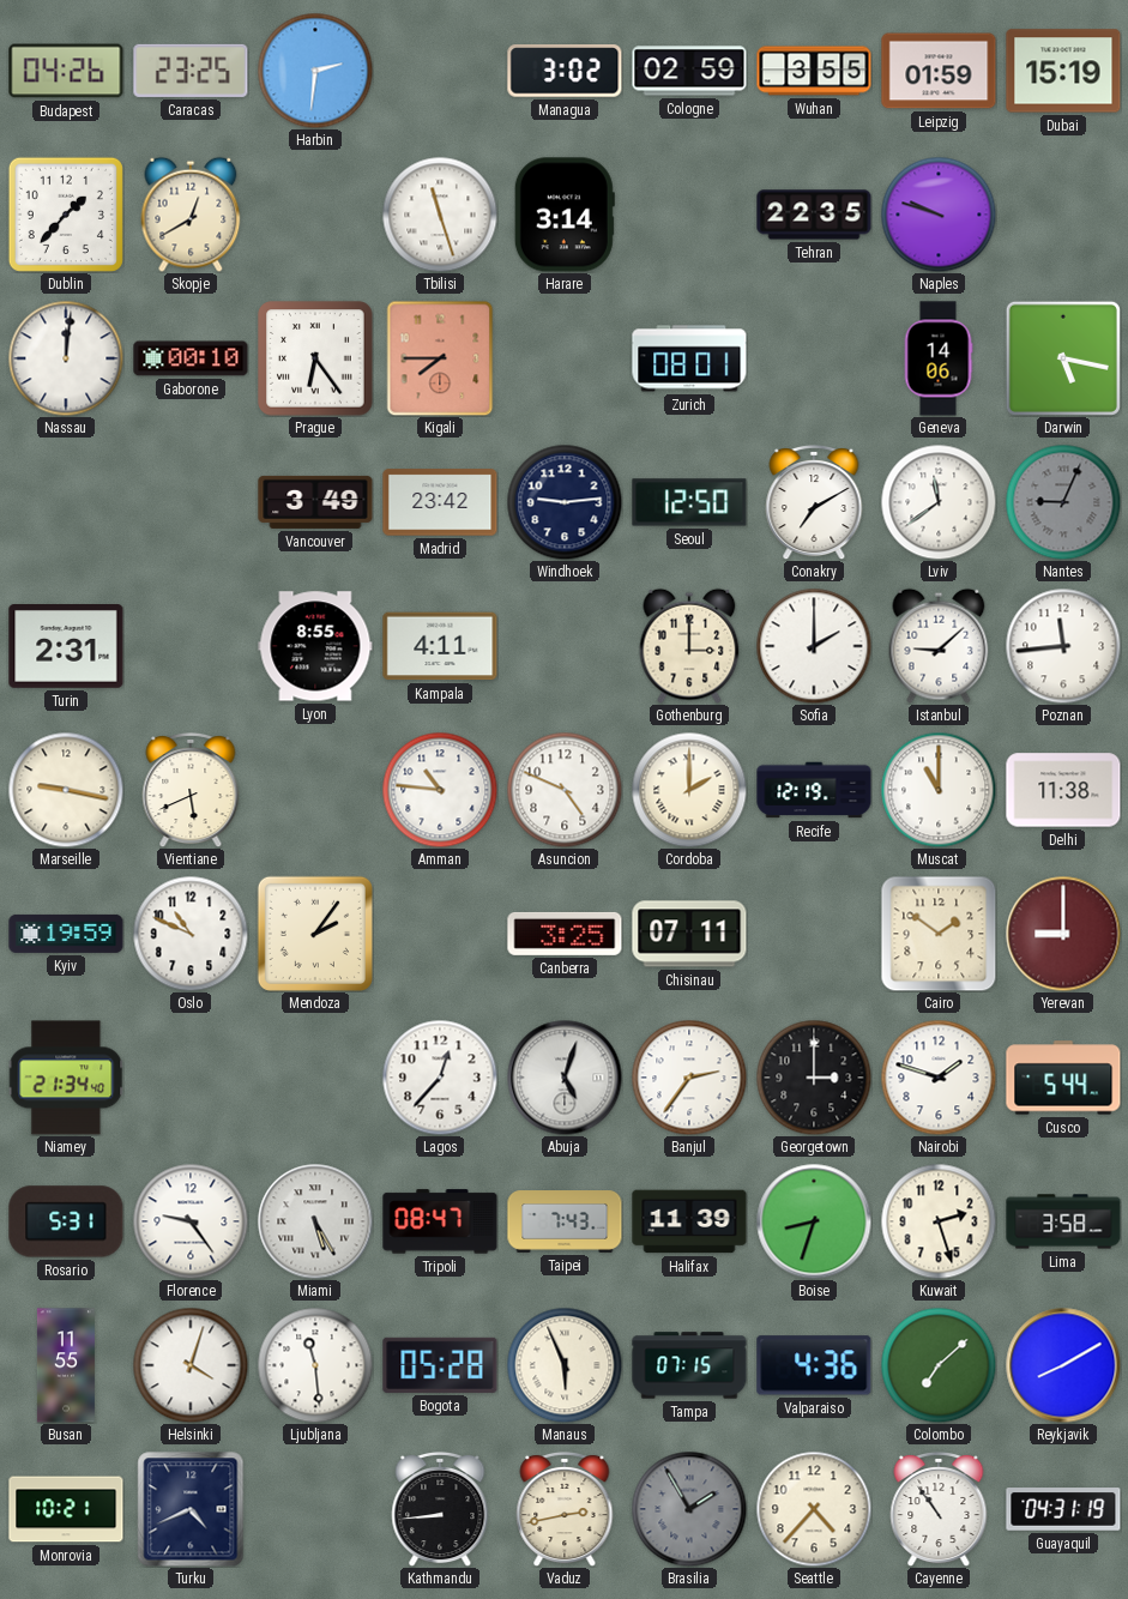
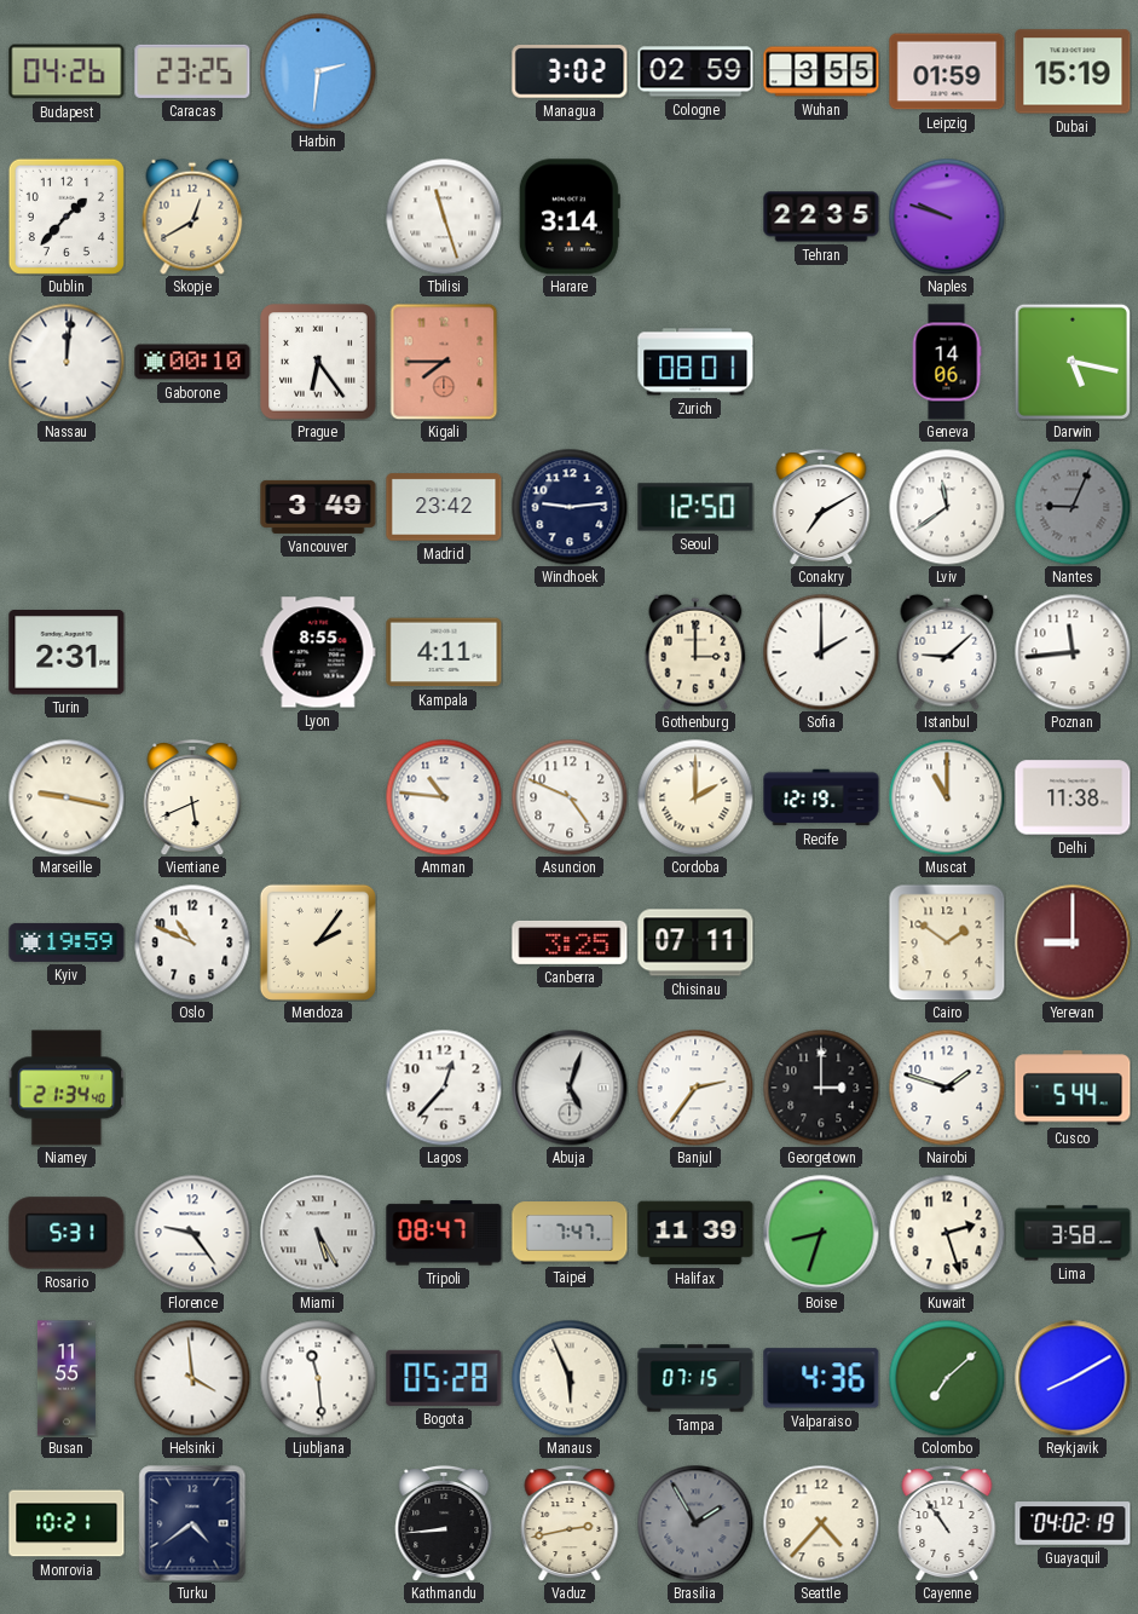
Taipei: 7:43 -> 7:47 (570, 1233)
Helsinki: 4:03 -> 3:59 (192, 1378)
Turku: 4:41 -> 4:39 (192, 1523)
Guayaquil: 04:31 -> 04:02 (1073, 1523)
